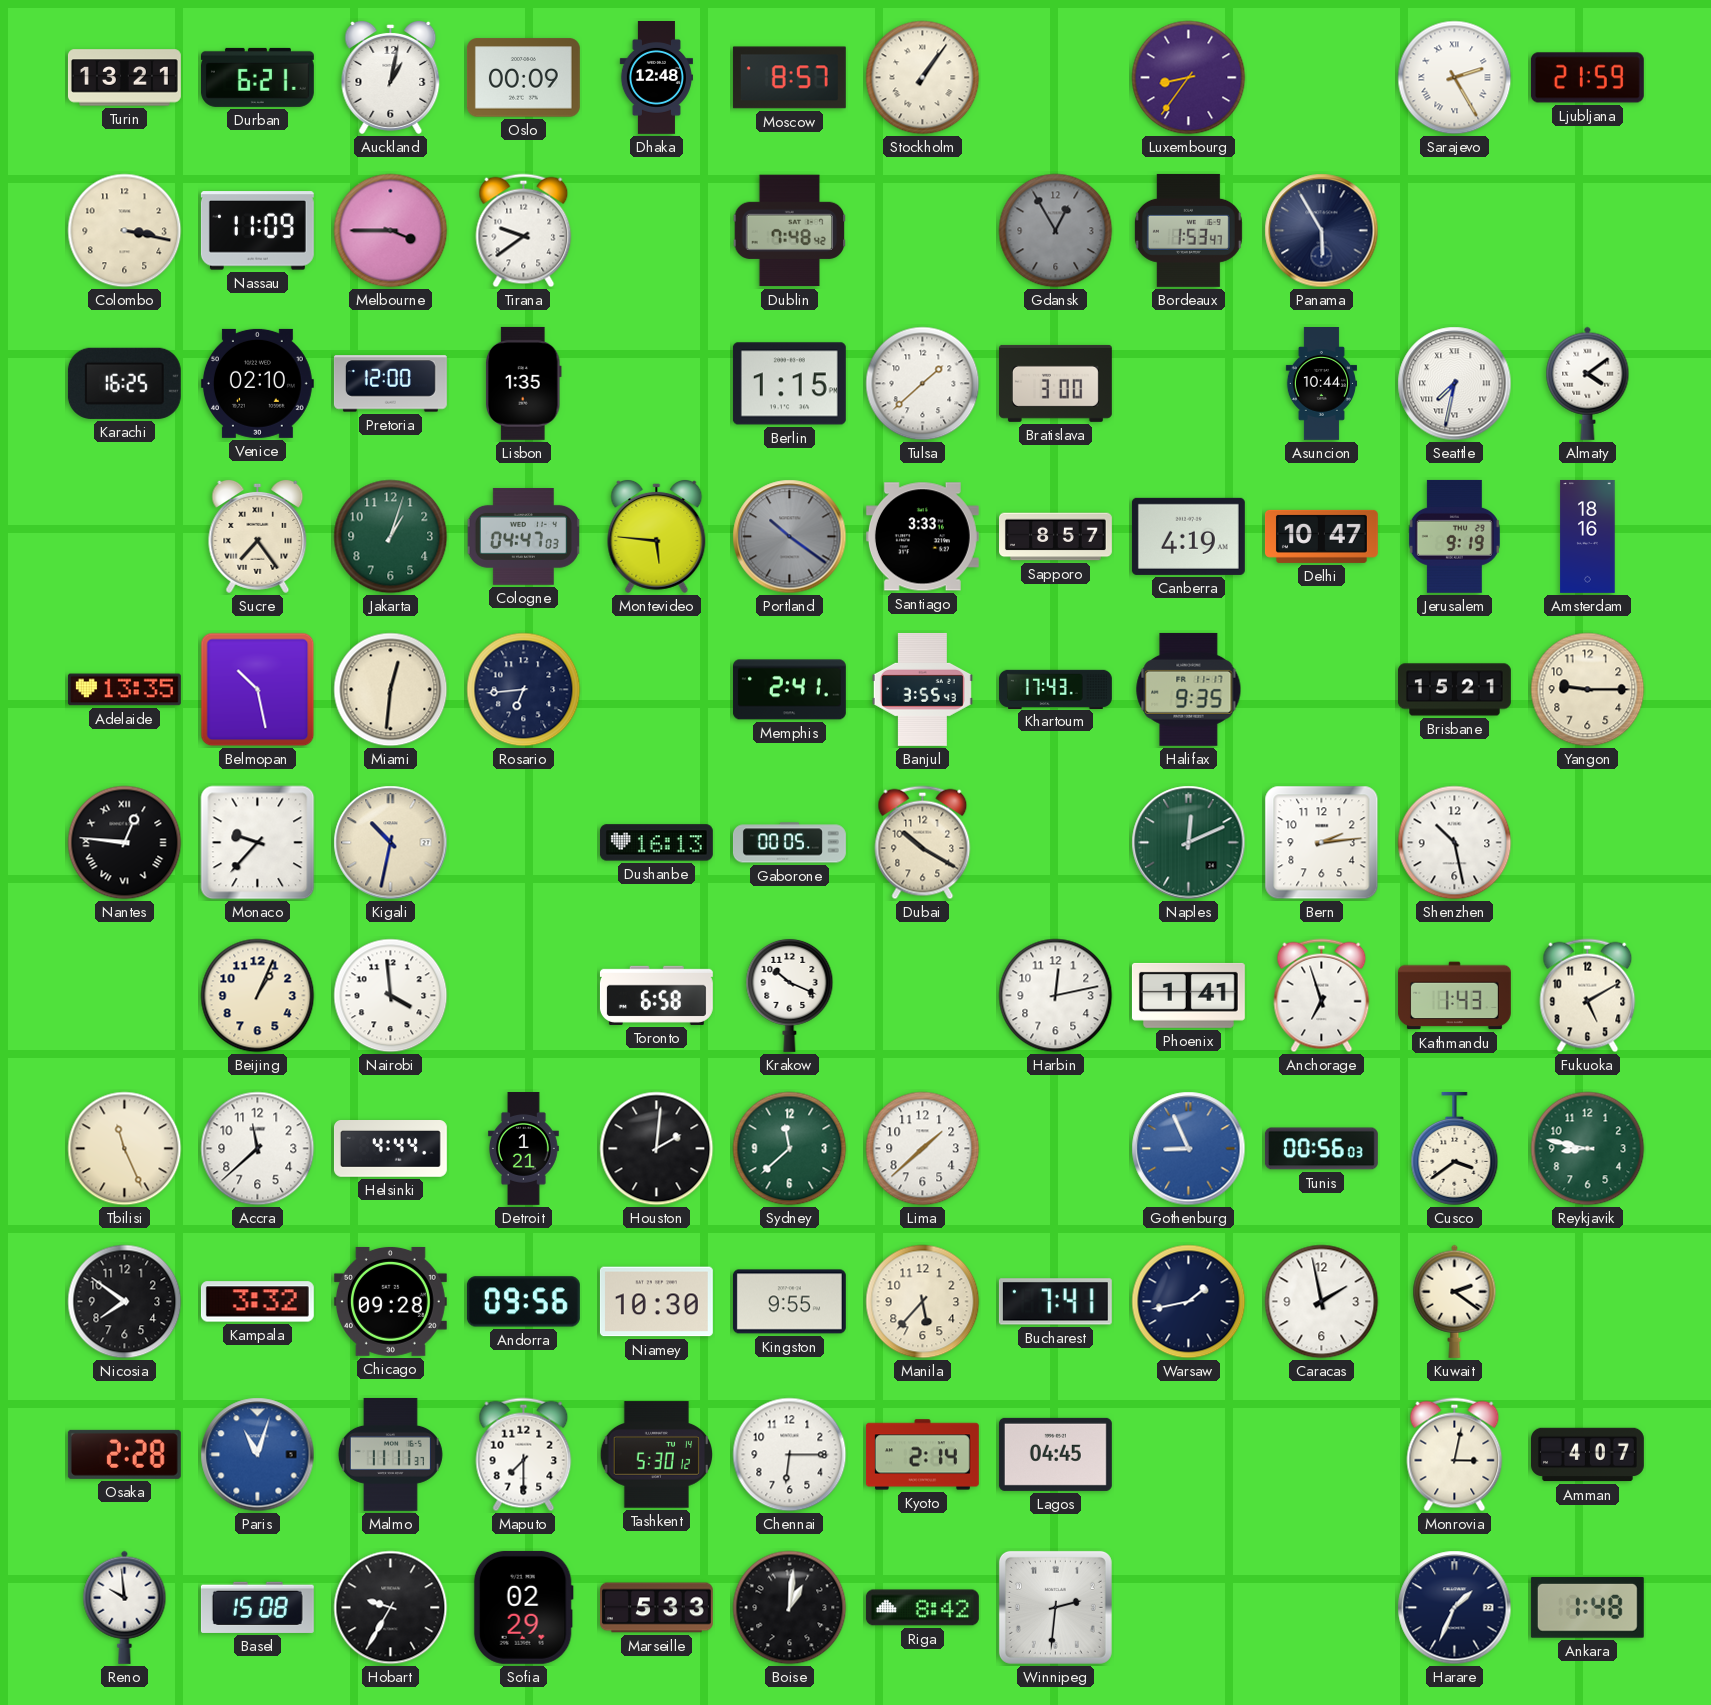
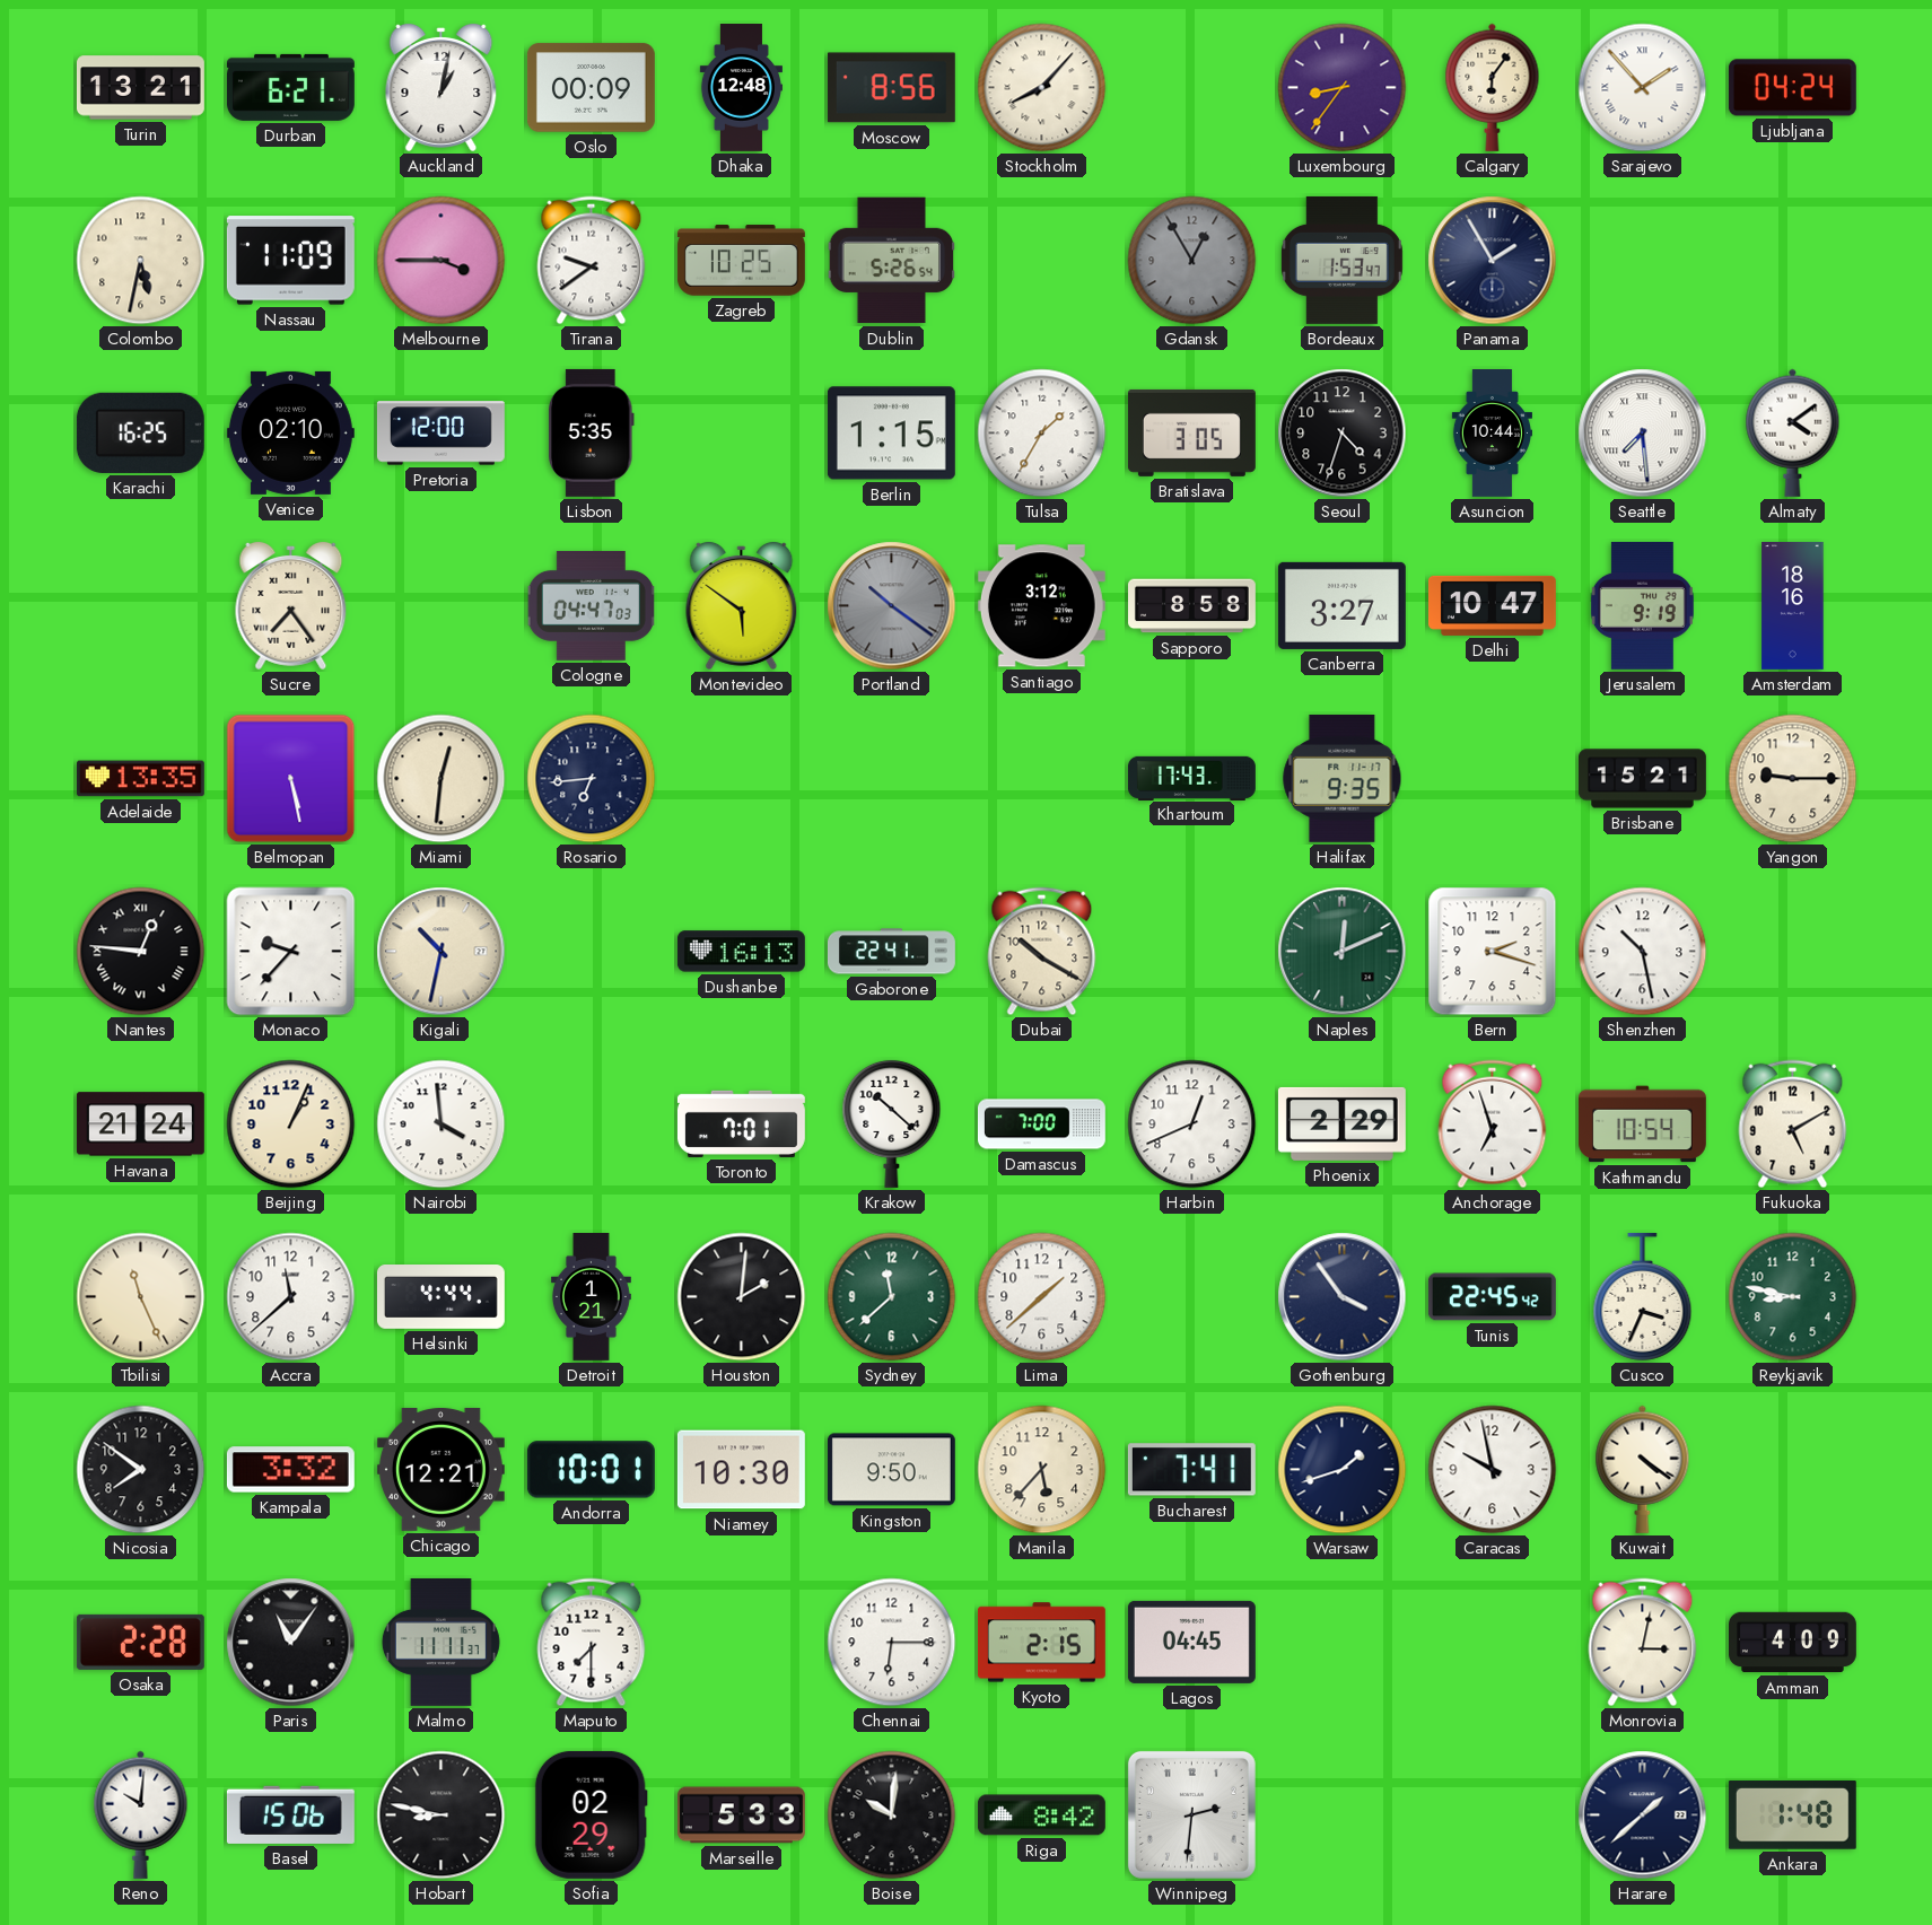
Moscow: 8:57 -> 8:56 (891, 88)
Stockholm: 1:06 -> 8:07 (1042, 88)
Calgary: none -> 6:06 (1493, 87)
Sarajevo: 2:25 -> 1:53 (1643, 88)
Ljubljana: 21:59 -> 04:24 (1792, 88)
Colombo: 3:17 -> 5:32 (141, 261)
Zagreb: none -> 10:25 (741, 261)
Dublin: 7:48 -> 5:26 (892, 261)
Panama: 5:55 -> 1:55 (1493, 261)
Lisbon: 1:35 -> 5:35 (591, 432)
Tulsa: 1:38 -> 1:35 (1042, 434)
Bratislava: 3:00 -> 3:05 (1191, 432)
Seoul: none -> 4:33 (1343, 434)
Seattle: 7:32 -> 7:29 (1643, 434)
Jakarta: 1:03 -> none (391, 537)
Montevideo: 5:46 -> 5:51 (742, 605)
Santiago: 3:33 -> 3:12 (1041, 606)
Sapporo: 8:57 -> 8:58 (1192, 606)
Canberra: 4:19 -> 3:27 (1341, 605)
Belmopan: 10:28 -> 5:28 (291, 779)
Memphis: 2:41 -> none (789, 690)
Banjul: 3:55 -> none (922, 689)
Gaborone: 00:05 -> 22:41 (891, 952)
Bern: 2:14 -> 2:18 (1493, 952)
Havana: none -> 21:24 (140, 1125)
Toronto: 6:58 -> 7:01 (741, 1123)
Krakow: 10:19 -> 10:22 (892, 1123)
Damascus: none -> 7:00 (1041, 1125)
Harbin: 12:13 -> 12:41 (1192, 1125)
Phoenix: 1:41 -> 2:29 (1341, 1123)
Kathmandu: 1:43 -> 10:54 (1642, 1125)
Gothenburg: 8:56 -> 3:54 (1343, 1297)
Gothenburg dial: blue -> navy (1343, 1297)
Tunis: 00:56 -> 22:45 (1492, 1297)
Cusco: 3:39 -> 3:34 (1643, 1296)
Chicago: 09:28 -> 12:21 (440, 1469)
Andorra: 09:56 -> 10:01 (591, 1470)
Kingston: 9:55 -> 9:50 (891, 1470)
Warsaw: 1:43 -> 1:42 (1343, 1470)
Caracas: 1:58 -> 9:58 (1493, 1470)
Kuwait: 2:21 -> 4:21 (1643, 1469)
Paris: 11:03 -> 11:06 (291, 1643)
Paris dial: blue -> black (291, 1643)
Tashkent: 5:30 -> none (656, 1455)
Kyoto: 2:14 -> 2:15 (1041, 1643)
Amman: 4:07 -> 4:09 (1793, 1643)
Reno: 9:59 -> 10:01 (141, 1814)
Basel: 15:08 -> 15:06 (290, 1814)
Hobart: 9:35 -> 8:47 (442, 1815)
Boise: 1:01 -> 10:01 (892, 1815)
Harare: 1:34 -> 1:38 (1643, 1815)
